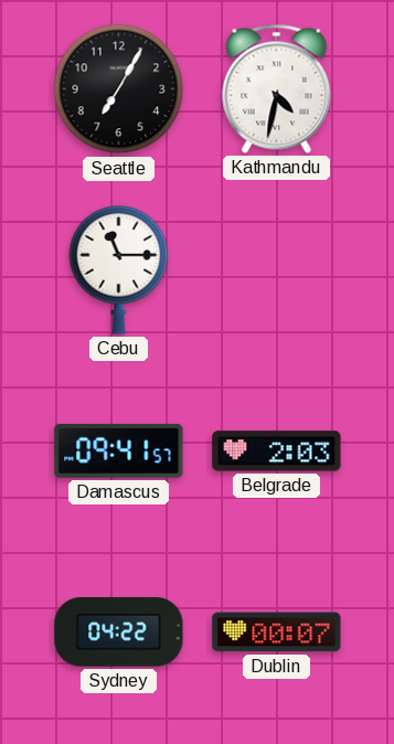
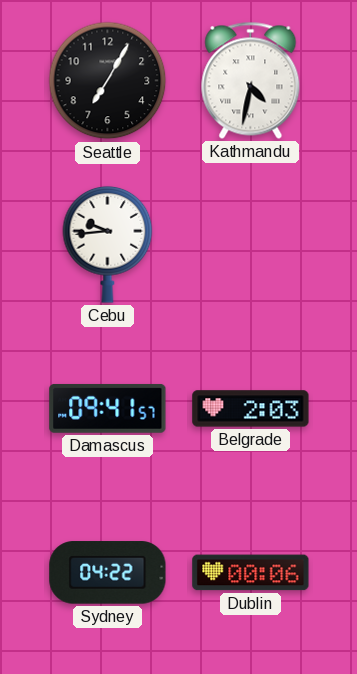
Cebu: 11:15 -> 9:44 (108, 244)
Dublin: 00:07 -> 00:06 (251, 573)
